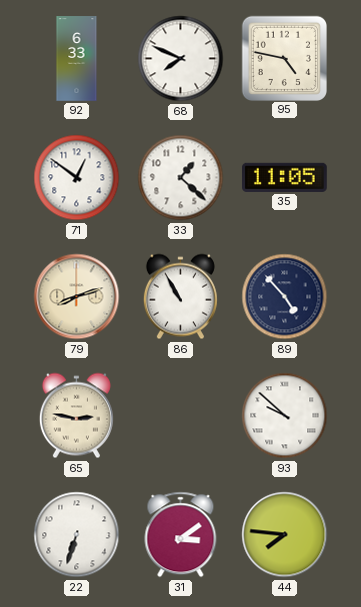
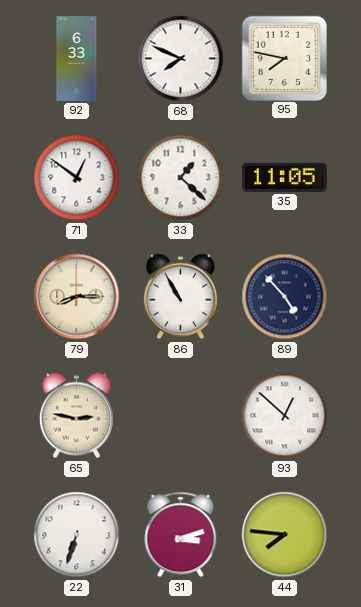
95: 4:47 -> 7:47 (284, 58)
79: 8:12 -> 8:15 (77, 297)
93: 9:52 -> 12:52 (285, 416)
31: 3:09 -> 3:12 (181, 535)
